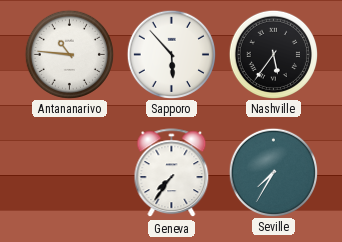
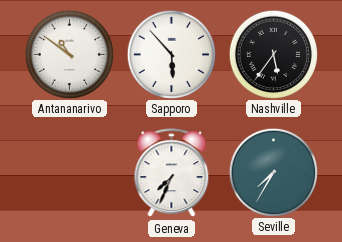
Antananarivo: 10:46 -> 10:51 (69, 54)
Geneva: 7:36 -> 7:34 (172, 173)
